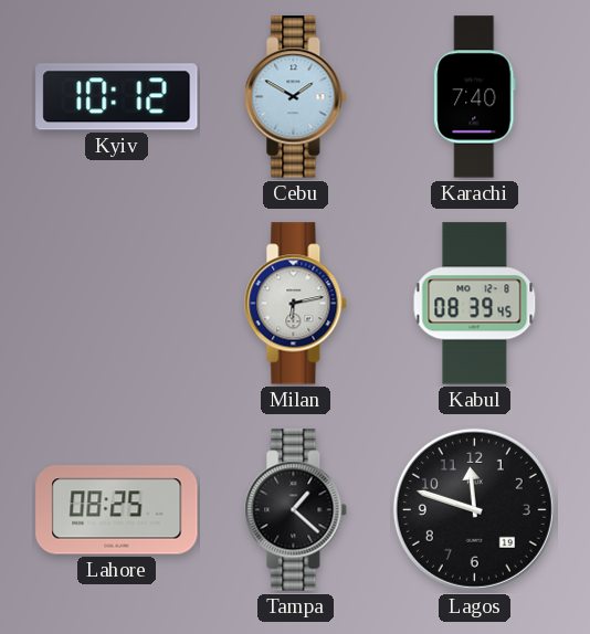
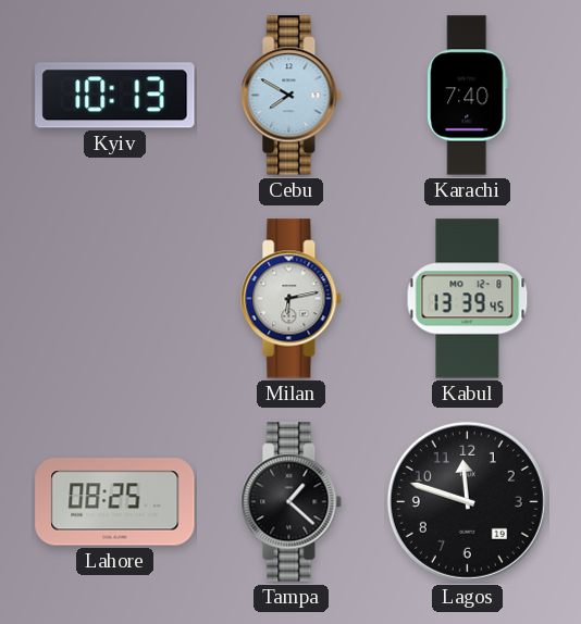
Kyiv: 10:12 -> 10:13 (115, 96)
Cebu: 1:50 -> 7:50 (292, 96)
Kabul: 08:39 -> 13:39 (468, 299)
